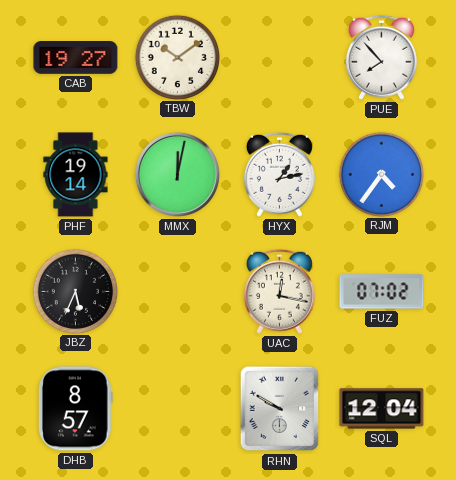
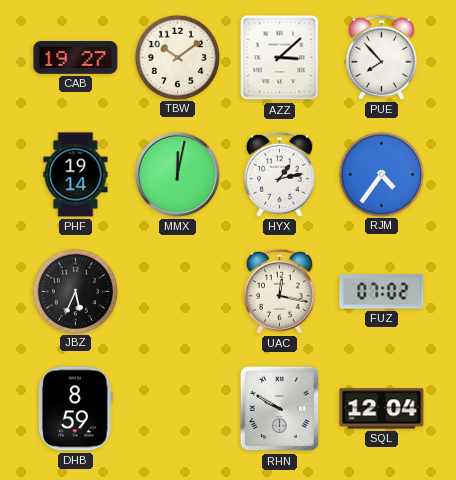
AZZ: none -> 3:08 (280, 58)
DHB: 8:57 -> 8:59 (76, 409)
